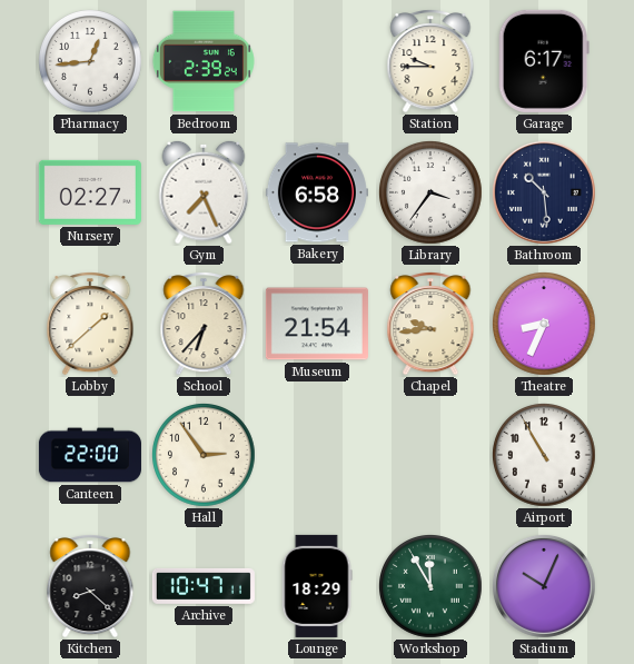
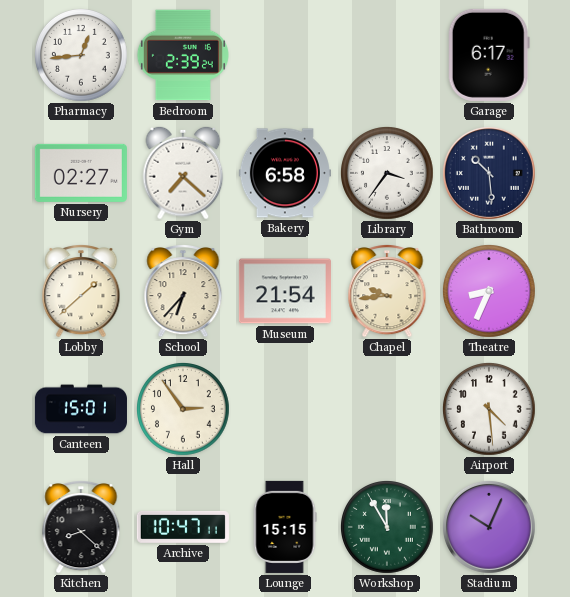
Station: 9:45 -> none (430, 62)
Gym: 7:26 -> 7:22 (183, 173)
Canteen: 22:00 -> 15:01 (81, 409)
Airport: 10:55 -> 4:29 (490, 410)
Lounge: 18:29 -> 15:15 (285, 527)
